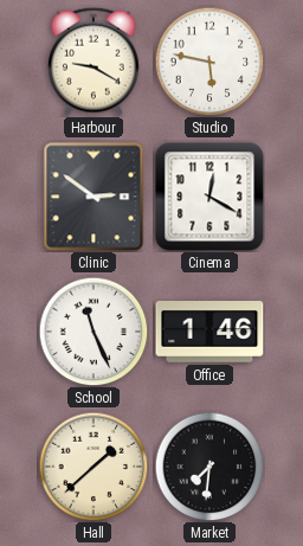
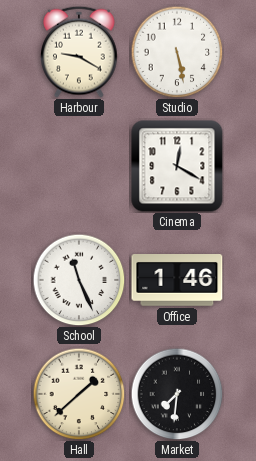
Studio: 5:47 -> 5:28 (177, 52)
Clinic: 2:51 -> none (94, 197)
